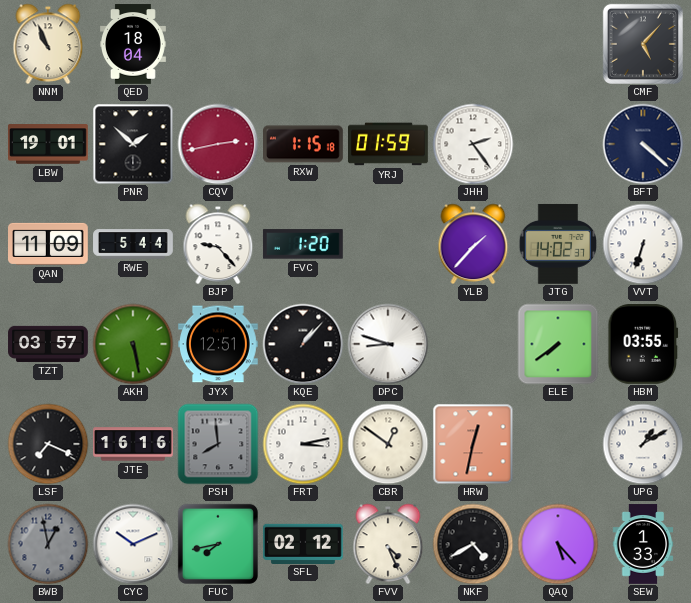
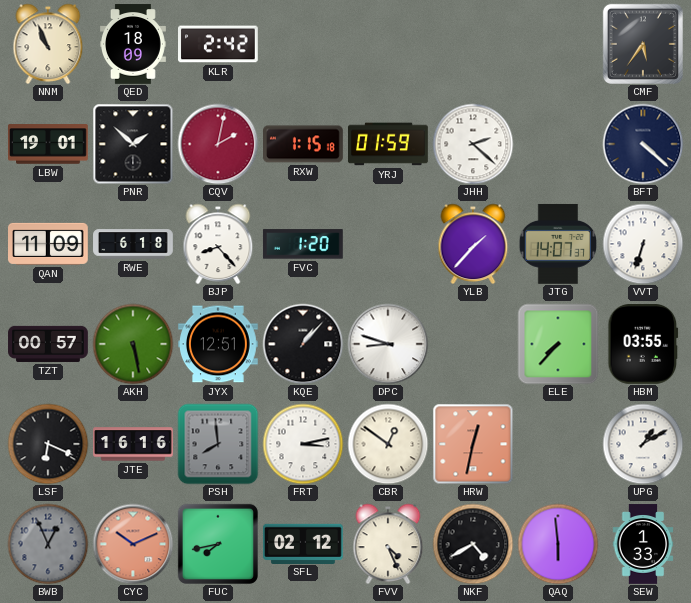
QED: 18:04 -> 18:09 (133, 44)
KLR: none -> 2:42 (219, 44)
CMF: 5:07 -> 5:36 (643, 44)
CQV: 2:43 -> 2:02 (218, 144)
JHH: 2:24 -> 2:22 (473, 144)
RWE: 5:44 -> 6:18 (133, 244)
BJP: 9:23 -> 8:23 (218, 244)
JTG: 14:02 -> 14:07 (558, 244)
TZT: 03:57 -> 00:57 (48, 344)
ELE: 7:39 -> 7:37 (558, 344)
LSF: 7:19 -> 6:19 (48, 444)
BWB: 12:58 -> 12:56 (48, 544)
CYC dial: white -> salmon (133, 544)
QAQ: 5:23 -> 5:59 (558, 544)
